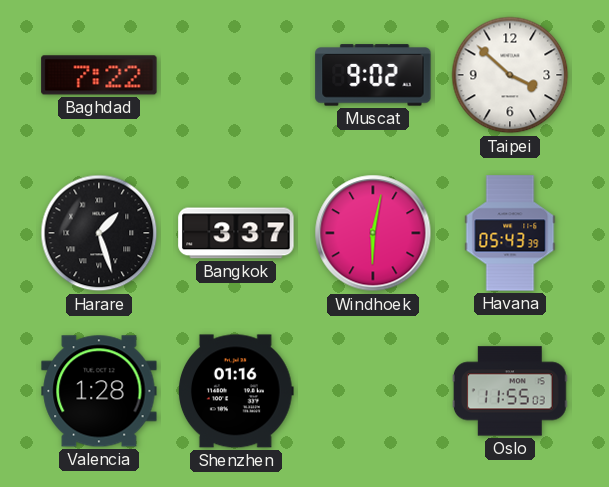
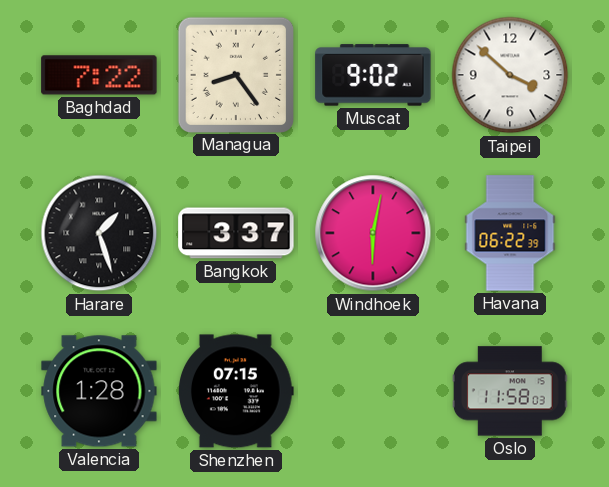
Managua: none -> 8:24 (235, 74)
Havana: 05:43 -> 06:22 (510, 233)
Shenzhen: 01:16 -> 07:15 (236, 391)
Oslo: 11:55 -> 11:58 (510, 391)
